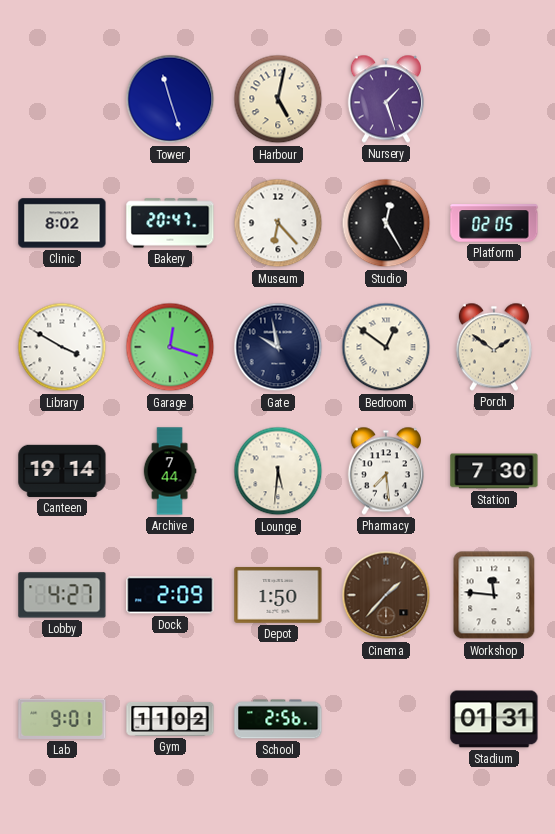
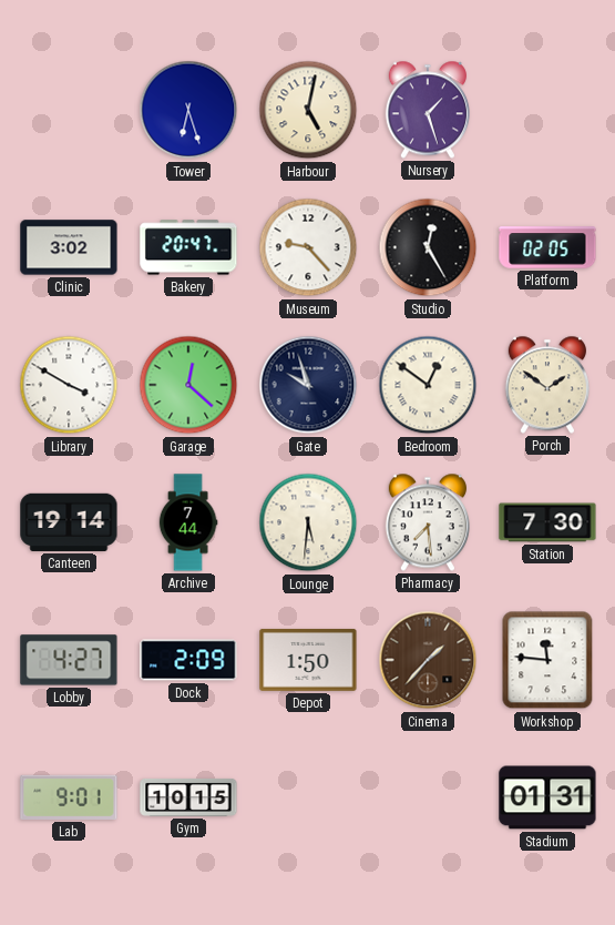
Tower: 11:27 -> 6:27 (188, 110)
Clinic: 8:02 -> 3:02 (69, 247)
Museum: 6:23 -> 9:23 (308, 247)
Garage: 12:18 -> 12:22 (188, 385)
Gate: 9:58 -> 9:57 (308, 385)
Gym: 11:02 -> 10:15 (188, 797)
School: 2:56 -> none (278, 719)
